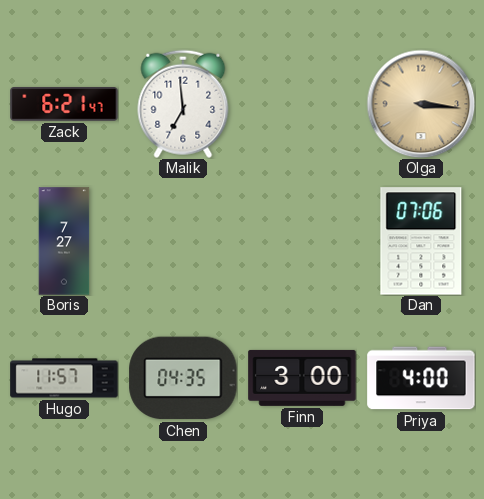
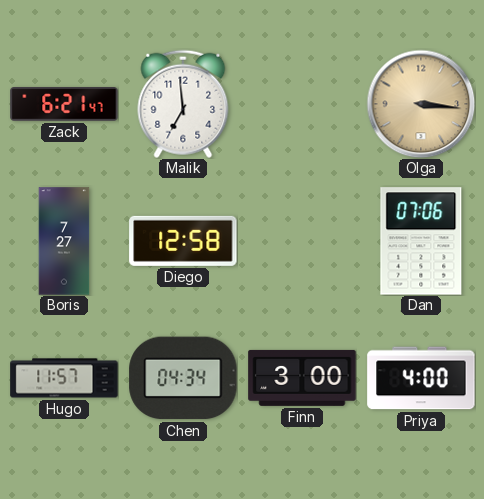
Diego: none -> 12:58 (183, 241)
Chen: 04:35 -> 04:34 (183, 378)
